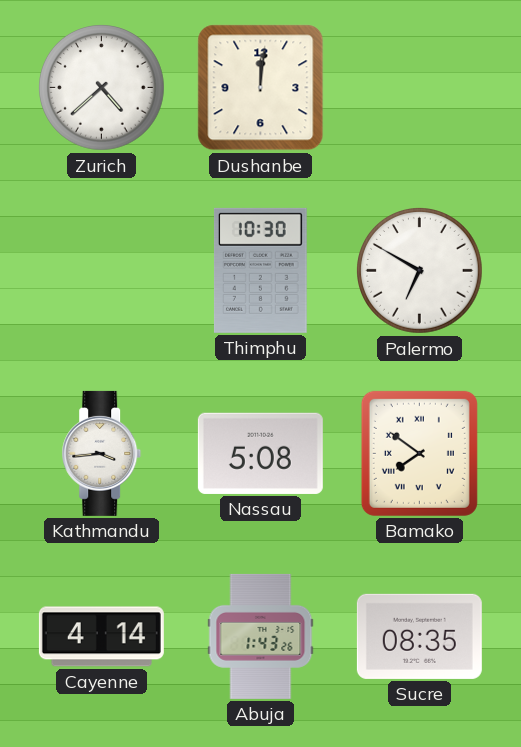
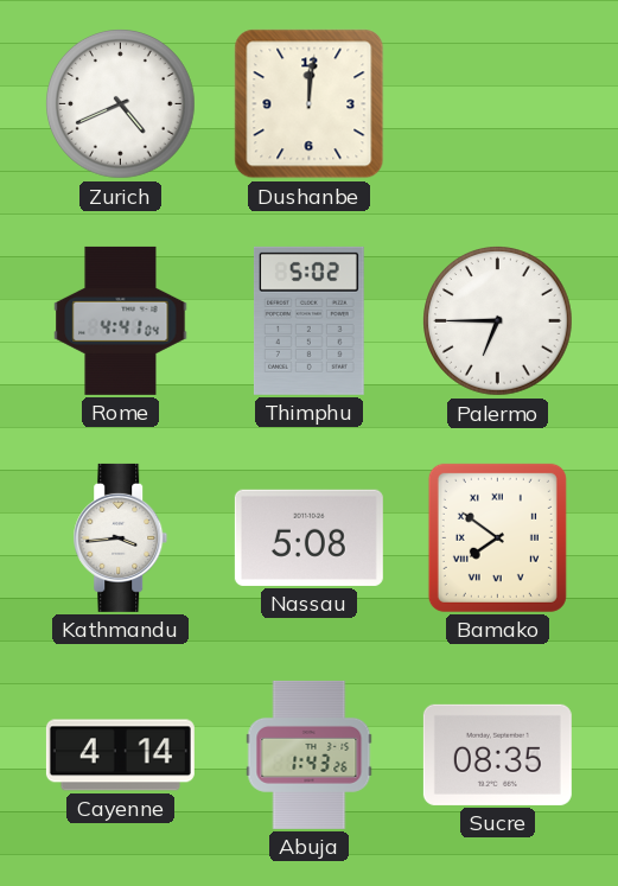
Zurich: 4:38 -> 4:41 (121, 104)
Rome: none -> 4:41 (121, 320)
Thimphu: 10:30 -> 5:02 (308, 320)
Palermo: 6:50 -> 6:45 (498, 321)
